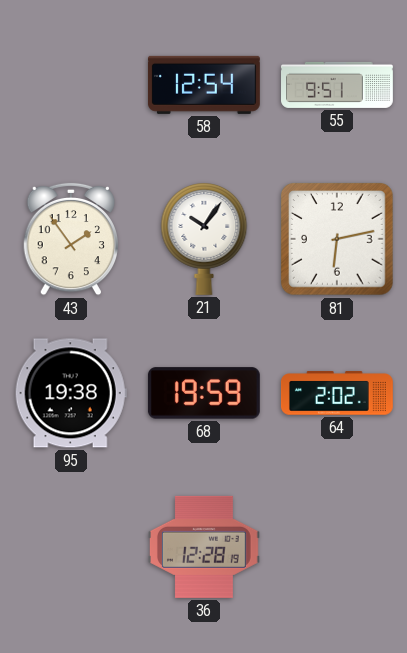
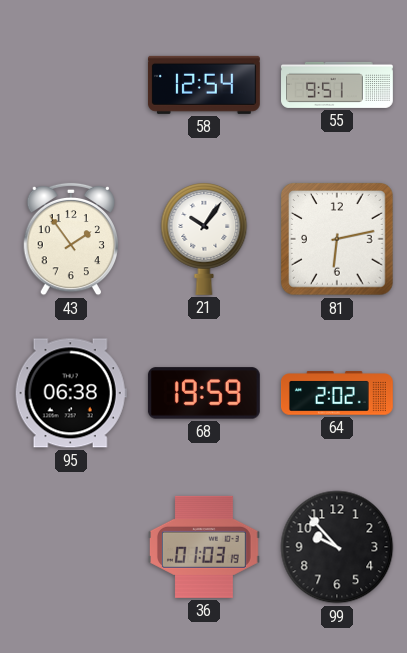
95: 19:38 -> 06:38 (71, 393)
36: 12:28 -> 01:03 (204, 547)
99: none -> 9:53 (337, 547)
